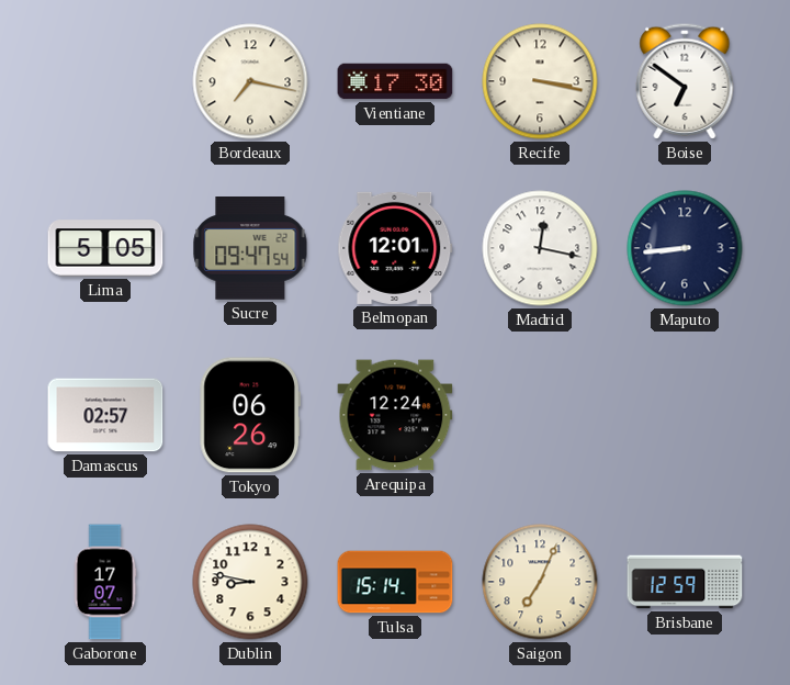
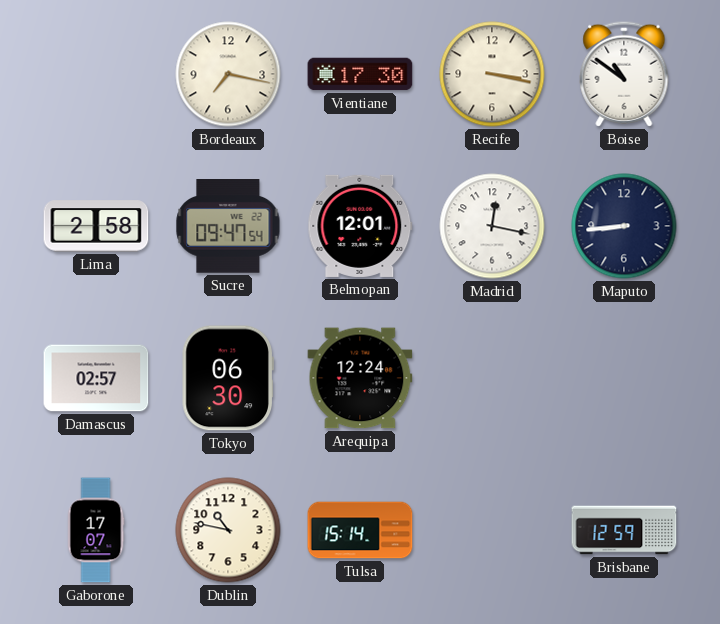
Boise: 6:51 -> 10:51 (624, 74)
Lima: 5:05 -> 2:58 (96, 226)
Tokyo: 06:26 -> 06:30 (228, 378)
Dublin: 8:47 -> 10:47 (228, 530)
Saigon: 7:04 -> none (540, 582)
